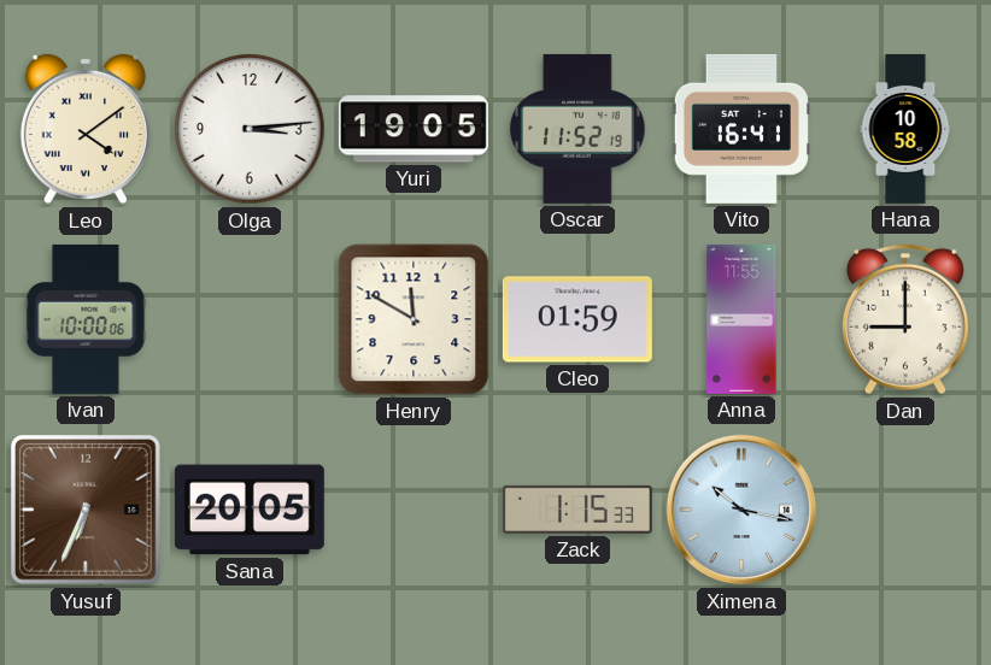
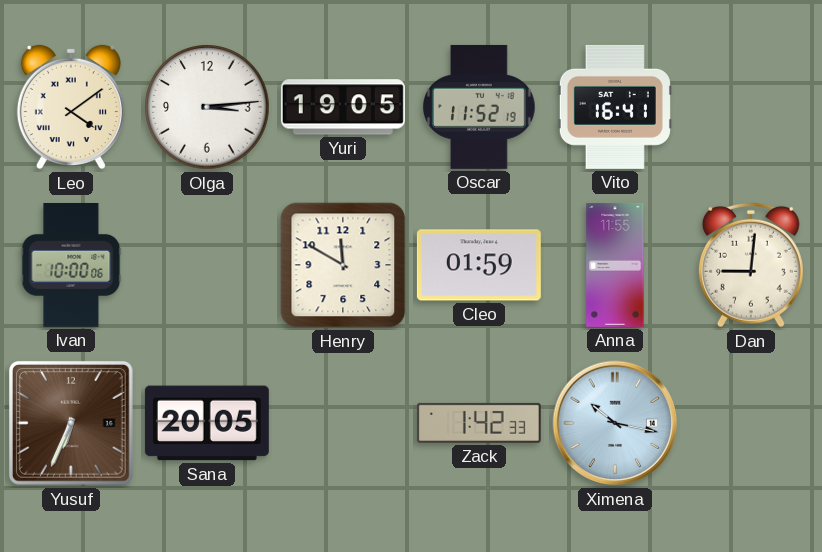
Hana: 10:58 -> none (905, 129)
Dan: 9:00 -> 9:01 (751, 265)
Zack: 1:15 -> 1:42 (479, 423)
